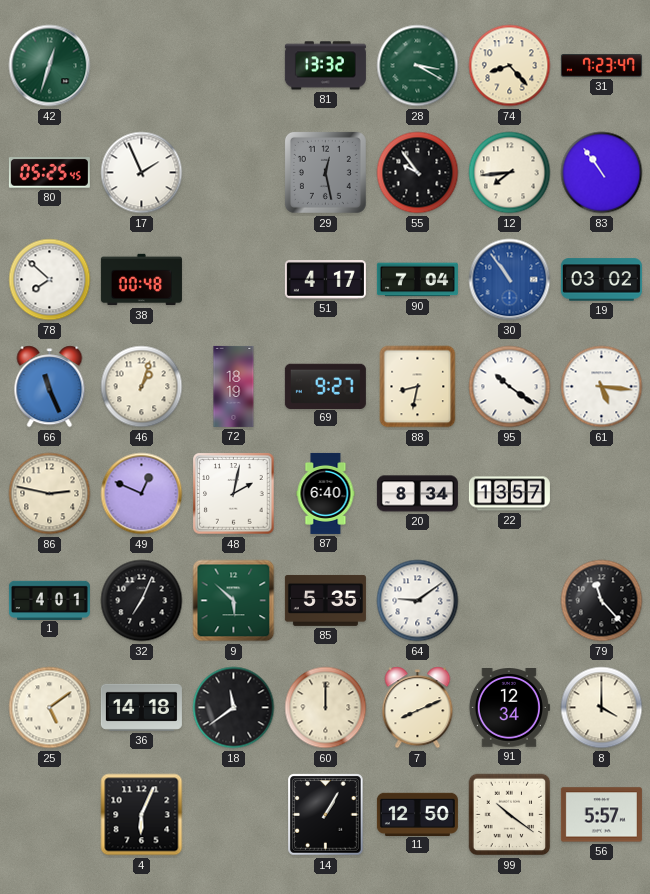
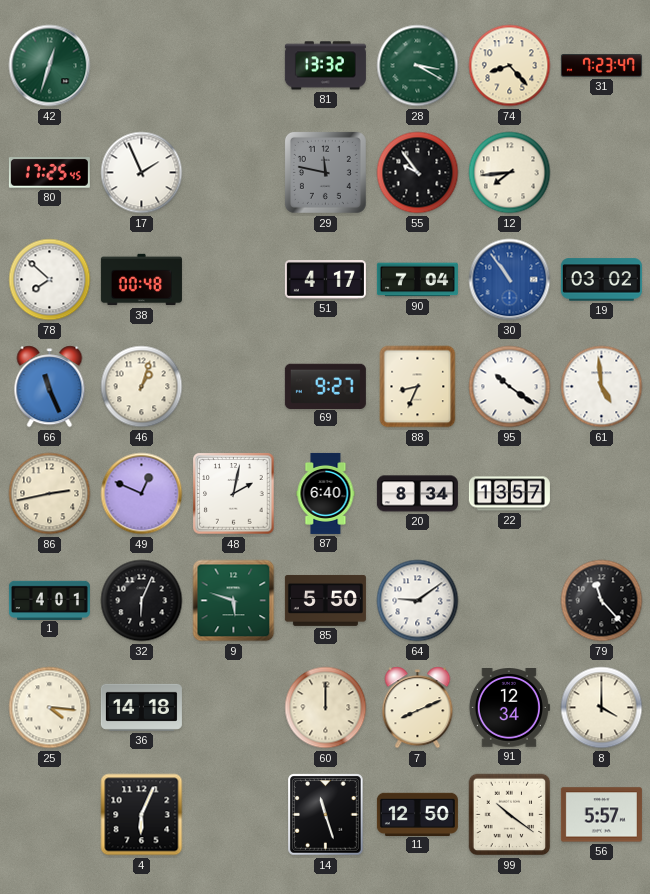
80: 05:25 -> 17:25 (49, 173)
29: 12:28 -> 11:47 (325, 172)
83: 10:54 -> none (602, 173)
72: 18:19 -> none (234, 386)
88: 8:32 -> 8:34 (418, 387)
61: 5:16 -> 4:59 (602, 387)
86: 2:47 -> 2:43 (50, 494)
32: 7:04 -> 6:04 (142, 601)
9: 5:52 -> 5:48 (234, 601)
85: 5:35 -> 5:50 (325, 600)
25: 5:09 -> 4:16 (50, 708)
18: 11:39 -> none (234, 708)
14: 1:05 -> 11:27 (326, 815)
